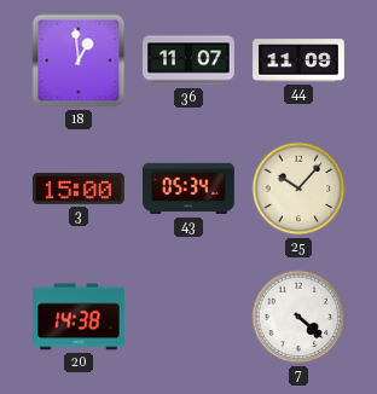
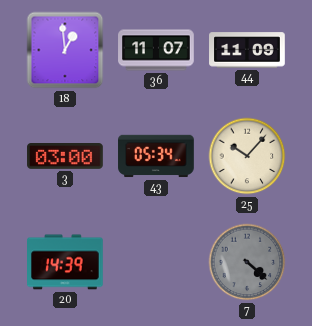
3: 15:00 -> 03:00 (65, 157)
20: 14:38 -> 14:39 (66, 262)
7 dial: white -> grey (247, 262)
